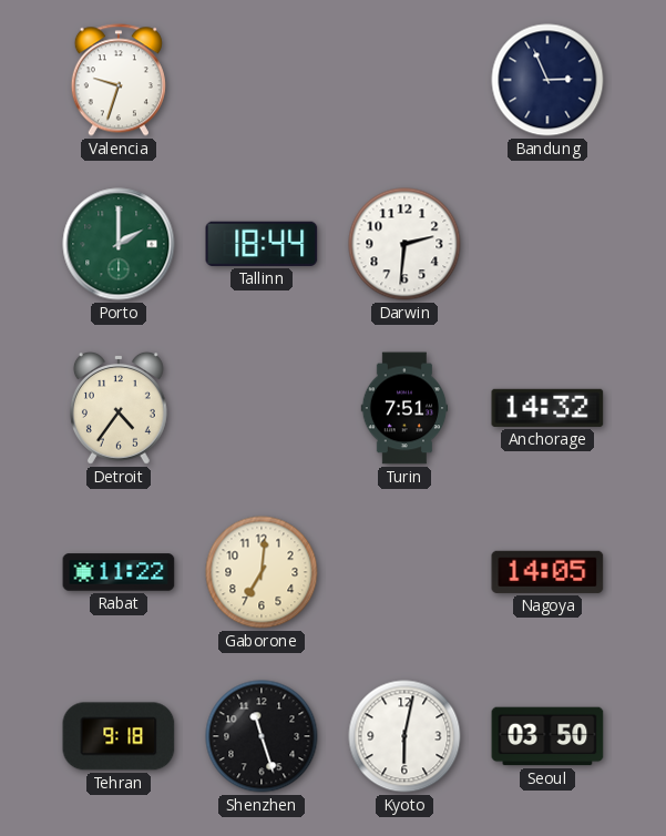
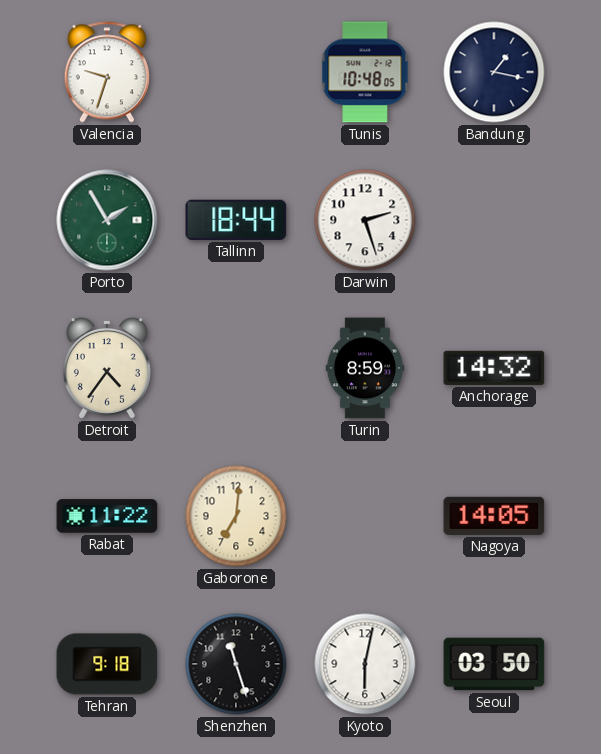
Tunis: none -> 10:48 (365, 72)
Bandung: 2:56 -> 1:17 (494, 72)
Porto: 2:00 -> 1:55 (107, 220)
Darwin: 2:31 -> 2:27 (365, 220)
Turin: 7:51 -> 8:59 (365, 368)
